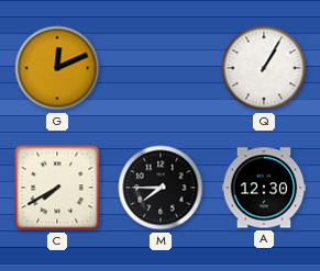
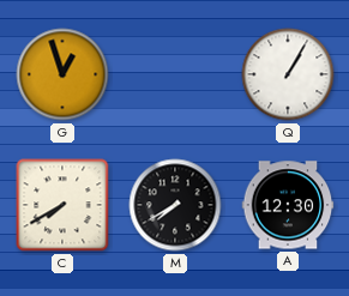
G: 12:11 -> 12:57 (62, 74)
M: 7:45 -> 7:40 (175, 205)
